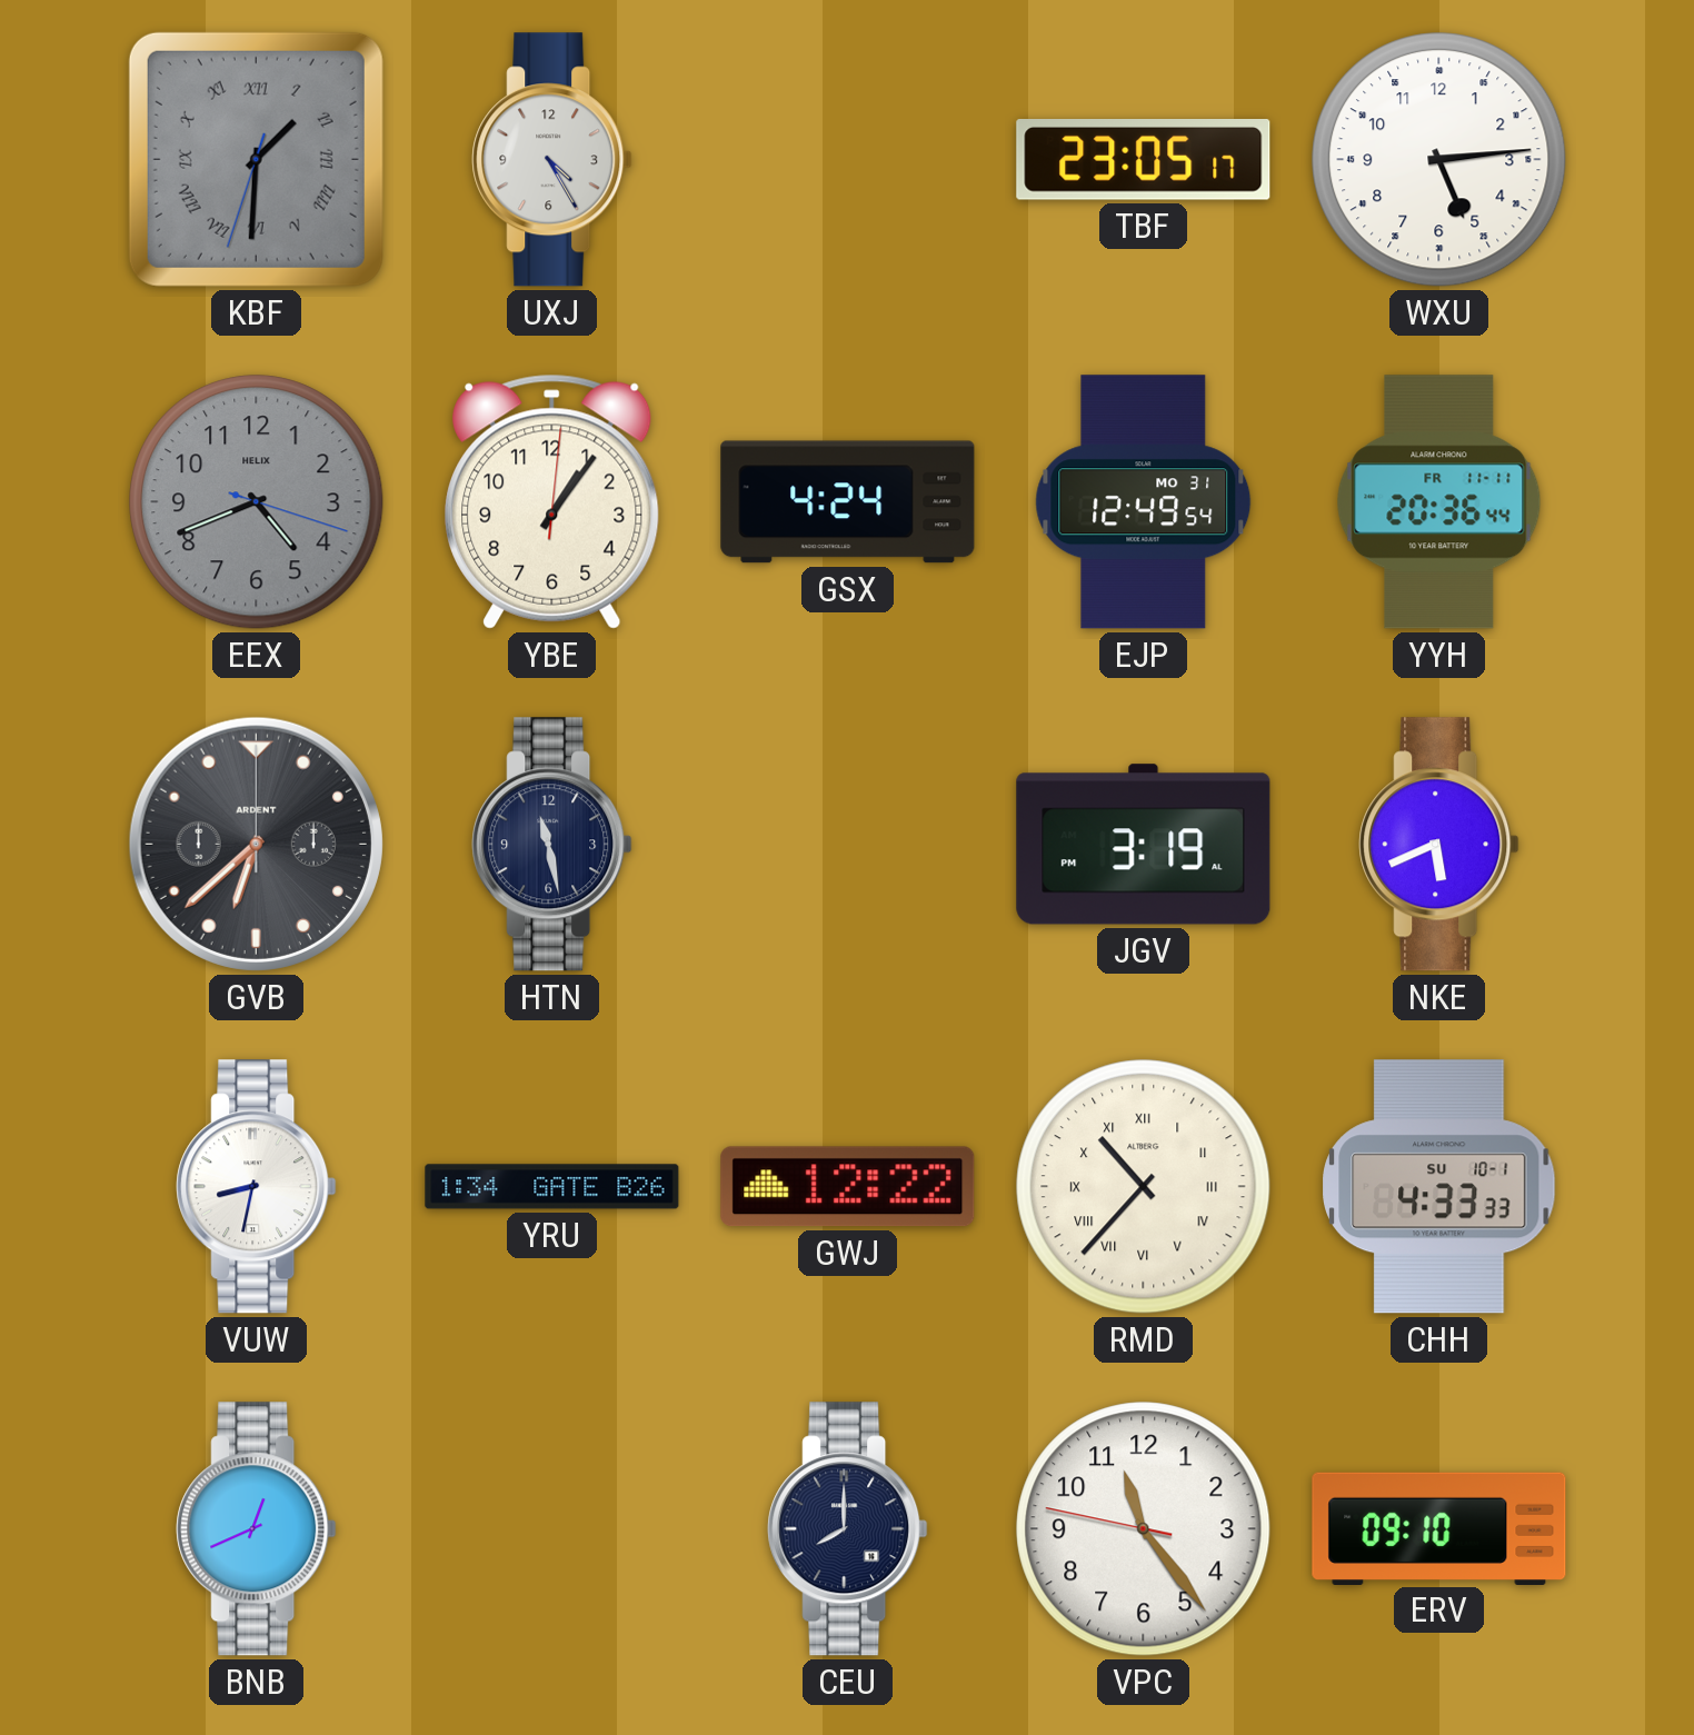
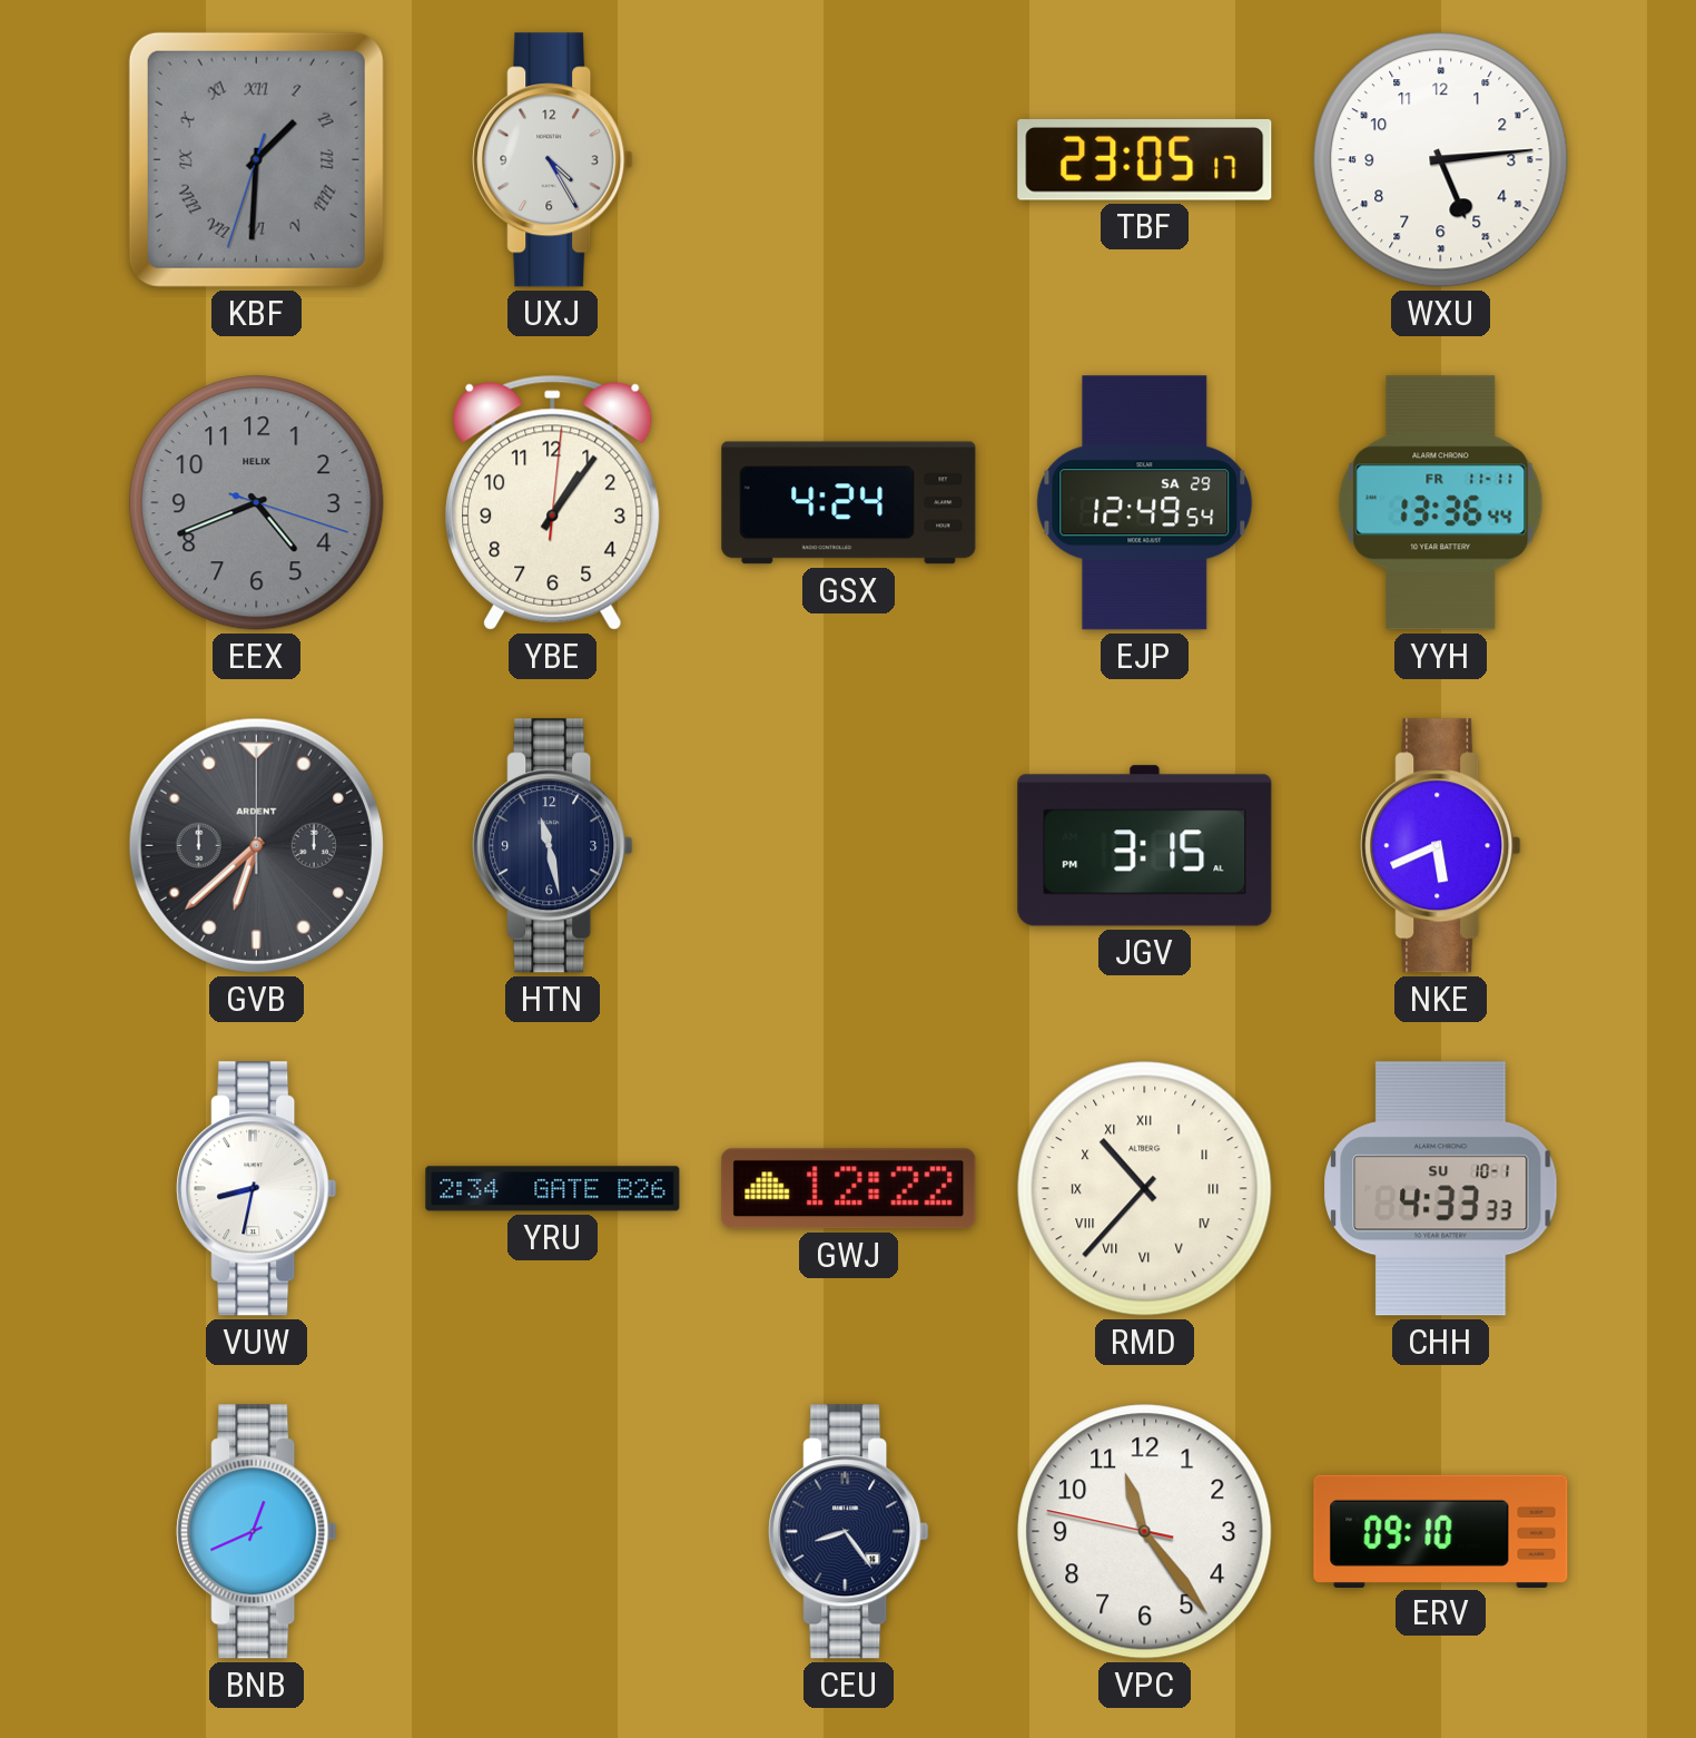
EJP date: MO 31 -> SA 29 (1145, 503)
YYH: 20:36 -> 13:36 (1441, 503)
JGV: 3:19 -> 3:15 (1145, 846)
YRU: 1:34 -> 2:34 (553, 1189)
CEU: 8:00 -> 8:24 (849, 1532)
